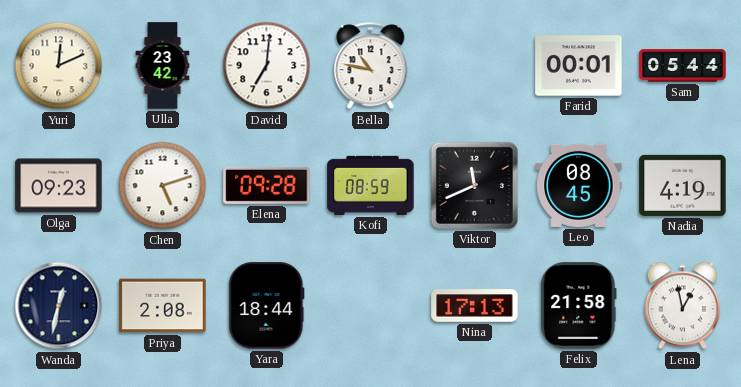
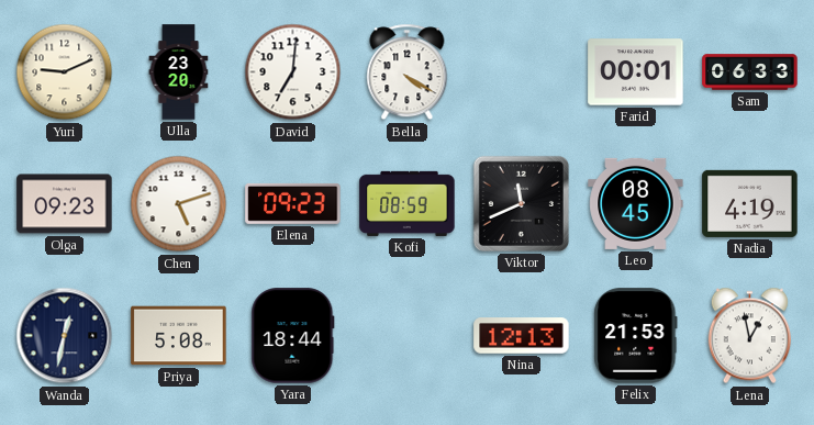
Yuri: 12:11 -> 9:11 (65, 72)
Ulla: 23:42 -> 23:20 (179, 72)
Bella: 10:47 -> 4:20 (408, 72)
Sam: 05:44 -> 06:33 (750, 72)
Elena: 09:28 -> 09:23 (293, 203)
Priya: 2:08 -> 5:08 (179, 336)
Nina: 17:13 -> 12:13 (522, 336)
Felix: 21:58 -> 21:53 (636, 336)
